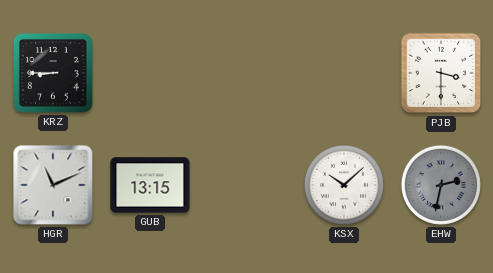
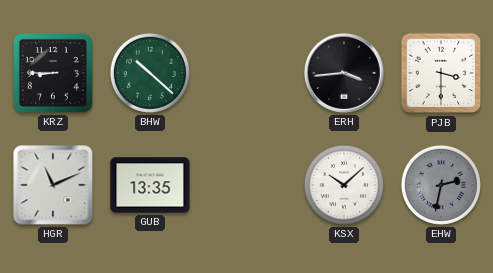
BHW: none -> 10:22 (150, 73)
ERH: none -> 3:44 (345, 74)
GUB: 13:15 -> 13:35 (150, 185)
